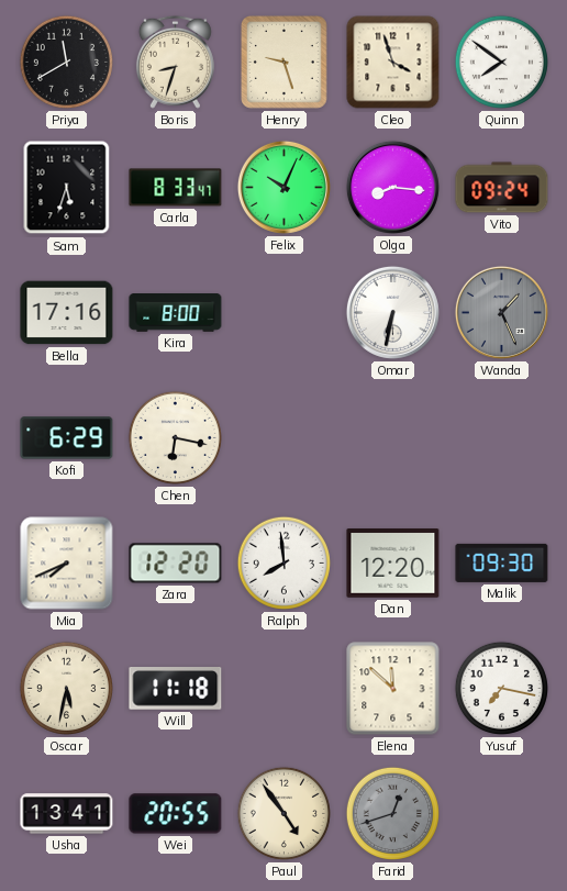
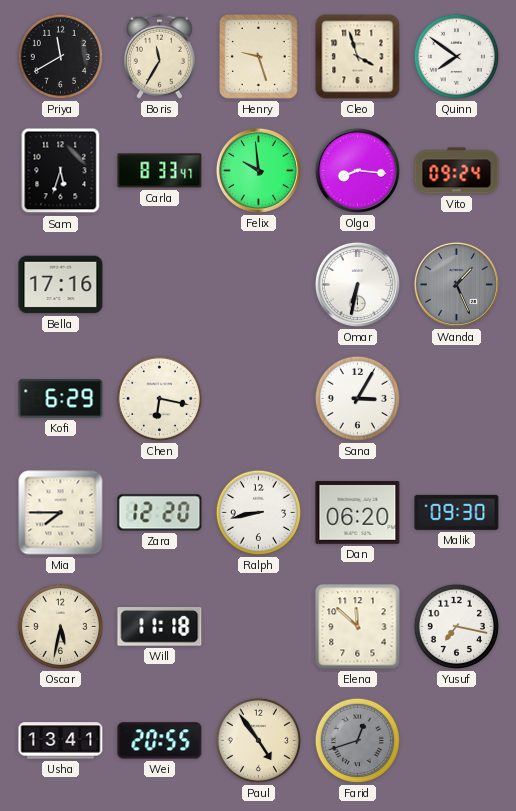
Boris: 8:33 -> 11:35 (159, 56)
Felix: 10:04 -> 9:59 (258, 170)
Kira: 8:00 -> none (176, 313)
Sana: none -> 3:05 (357, 398)
Mia: 7:41 -> 7:45 (61, 513)
Ralph: 7:59 -> 8:43 (258, 512)
Dan: 12:20 -> 06:20 (358, 513)
